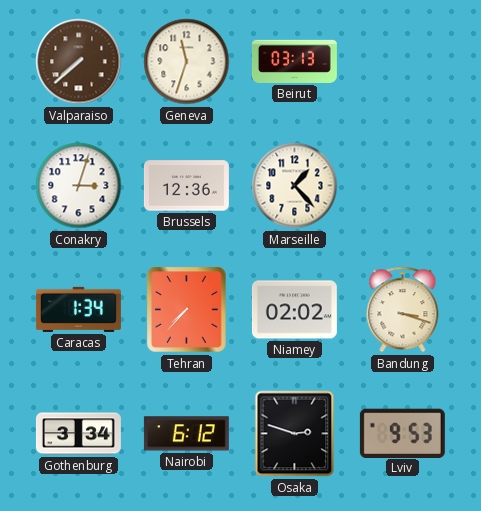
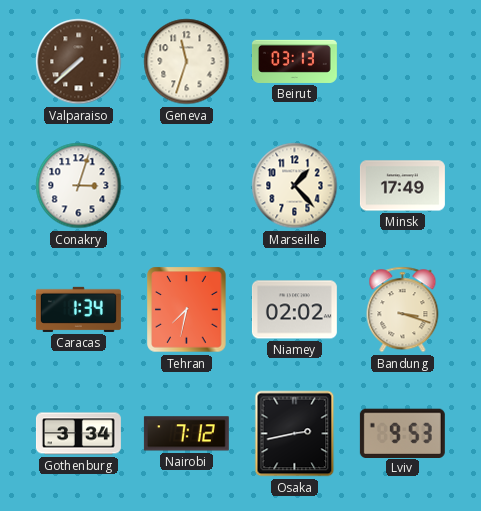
Brussels: 12:36 -> none (186, 186)
Minsk: none -> 17:49 (402, 186)
Tehran: 7:37 -> 7:32 (187, 310)
Nairobi: 6:12 -> 7:12 (186, 434)
Osaka: 2:48 -> 2:43 (295, 434)
